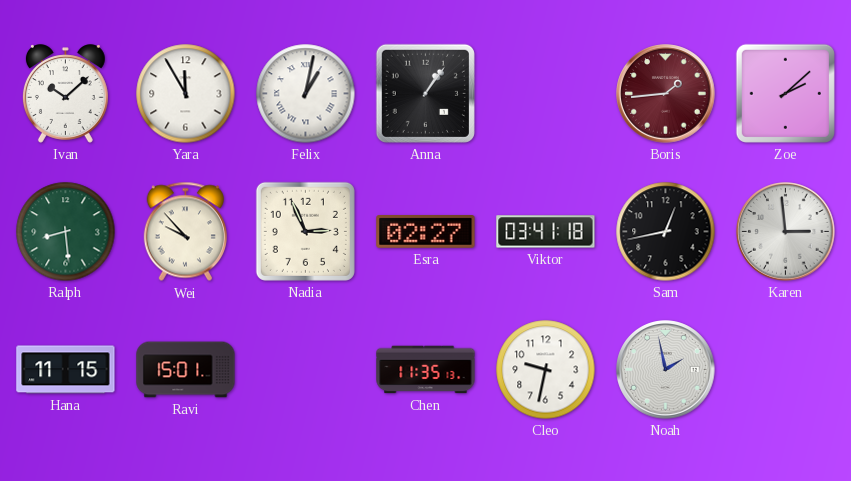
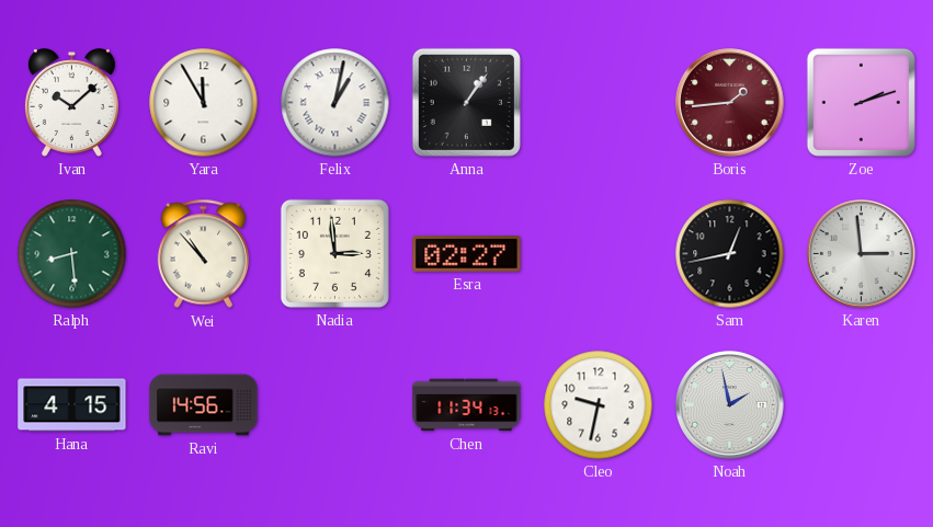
Zoe: 2:08 -> 2:12 (861, 102)
Wei: 9:53 -> 10:53 (203, 254)
Nadia: 2:56 -> 2:59 (334, 253)
Viktor: 03:41 -> none (546, 232)
Hana: 11:15 -> 4:15 (72, 405)
Ravi: 15:01 -> 14:56 (204, 405)
Chen: 11:35 -> 11:34 (467, 405)
